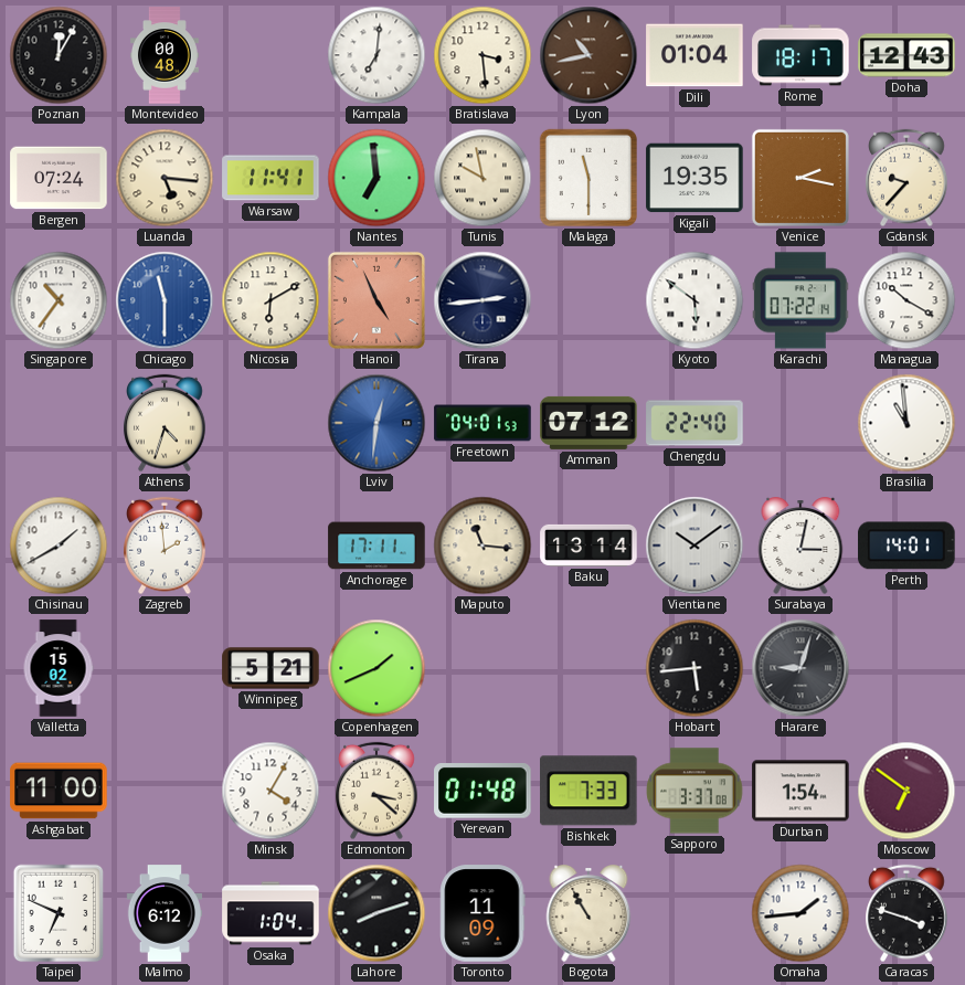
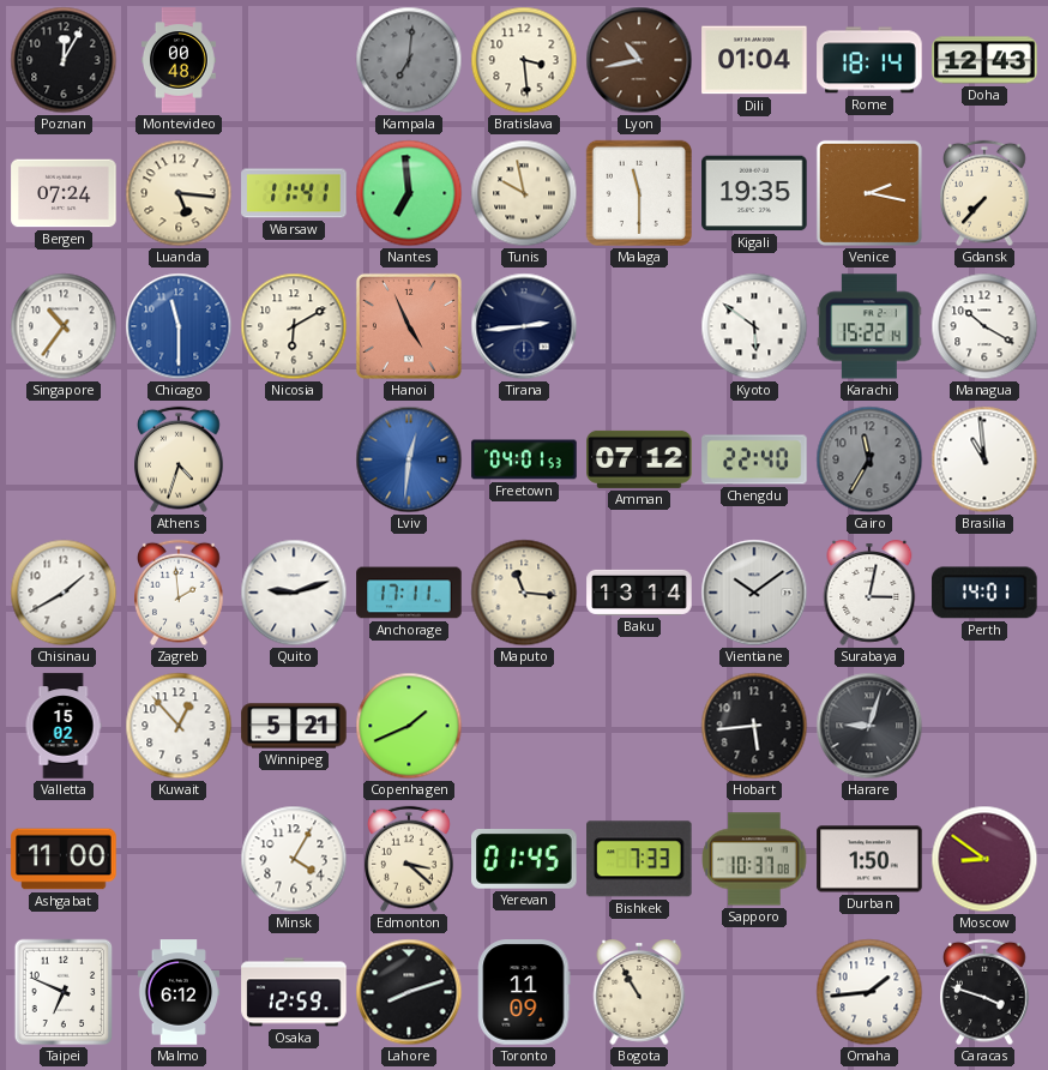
Kampala dial: white -> grey (409, 60)
Rome: 18:17 -> 18:14 (869, 60)
Gdansk: 9:37 -> 7:37 (984, 193)
Karachi: 07:22 -> 15:22 (869, 326)
Cairo: none -> 11:35 (869, 459)
Quito: none -> 9:12 (294, 593)
Kuwait: none -> 12:53 (179, 726)
Yerevan: 01:48 -> 01:45 (524, 860)
Sapporo: 3:37 -> 10:37 (754, 859)
Durban: 1:54 -> 1:50 (869, 859)
Moscow: 6:51 -> 8:51 (984, 859)
Osaka: 1:04 -> 12:59 (294, 992)
